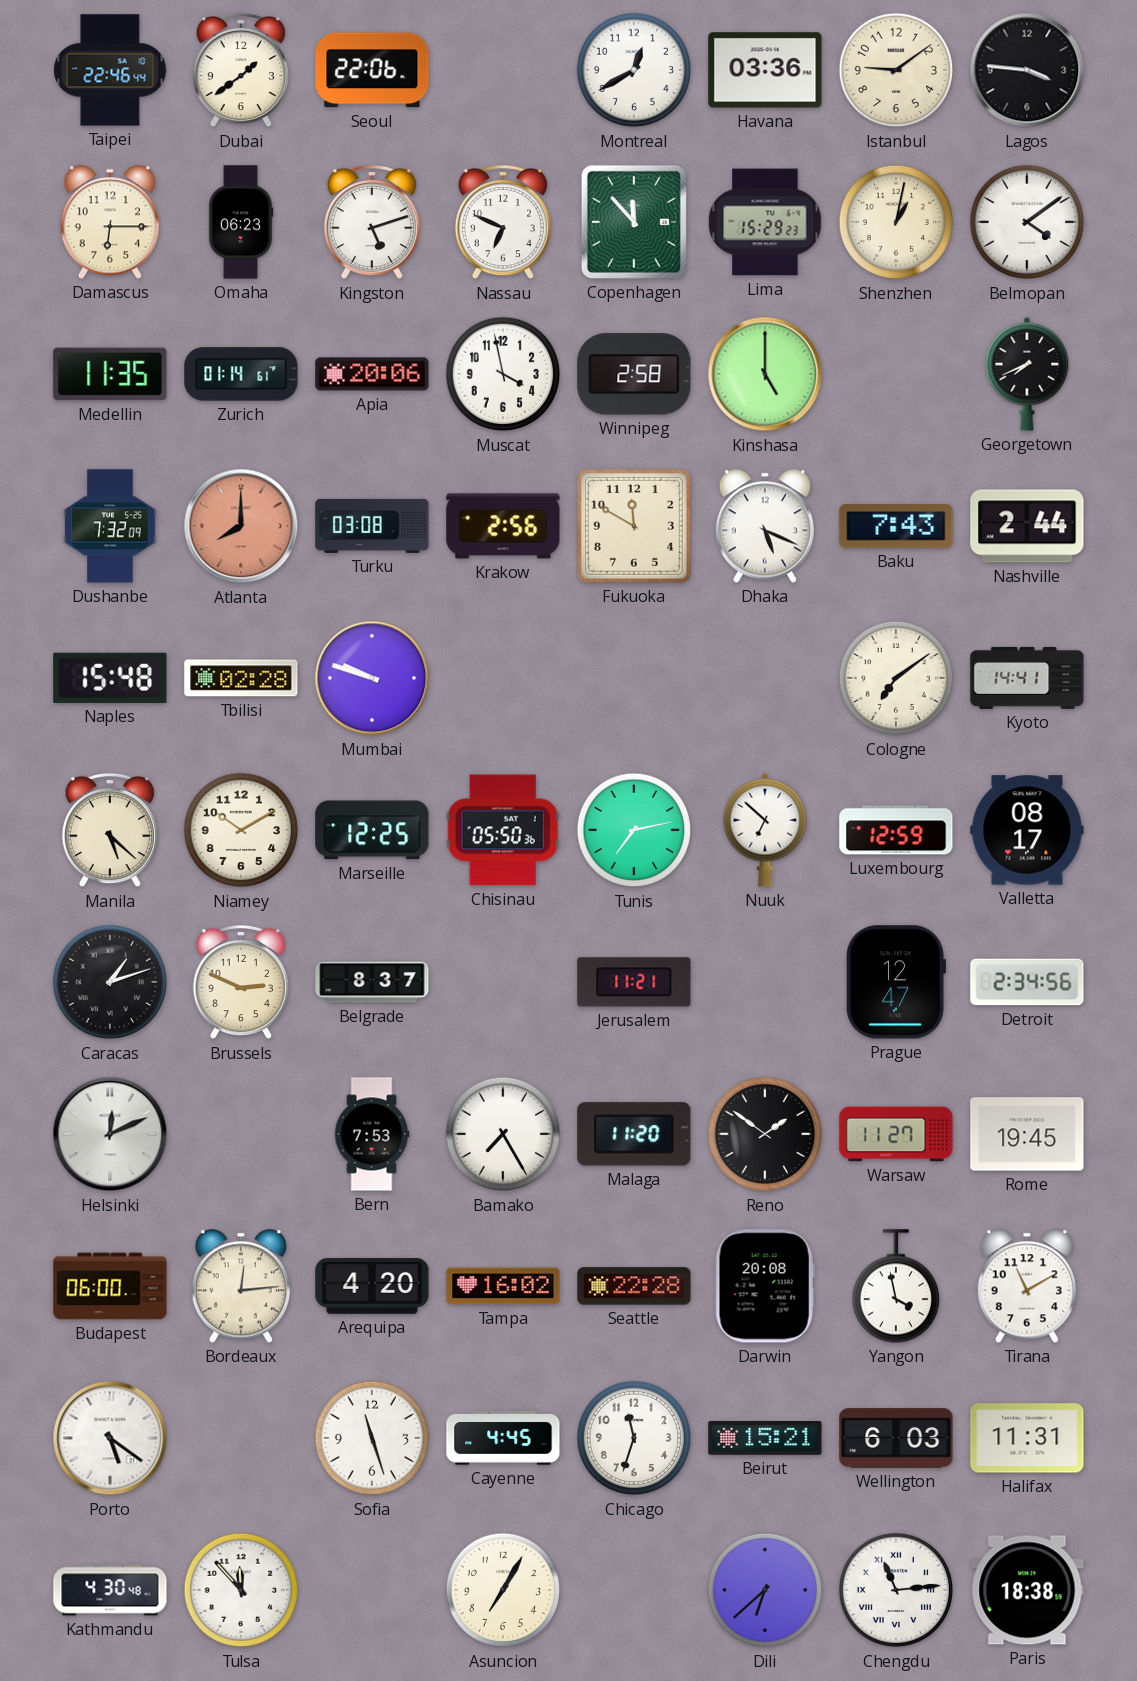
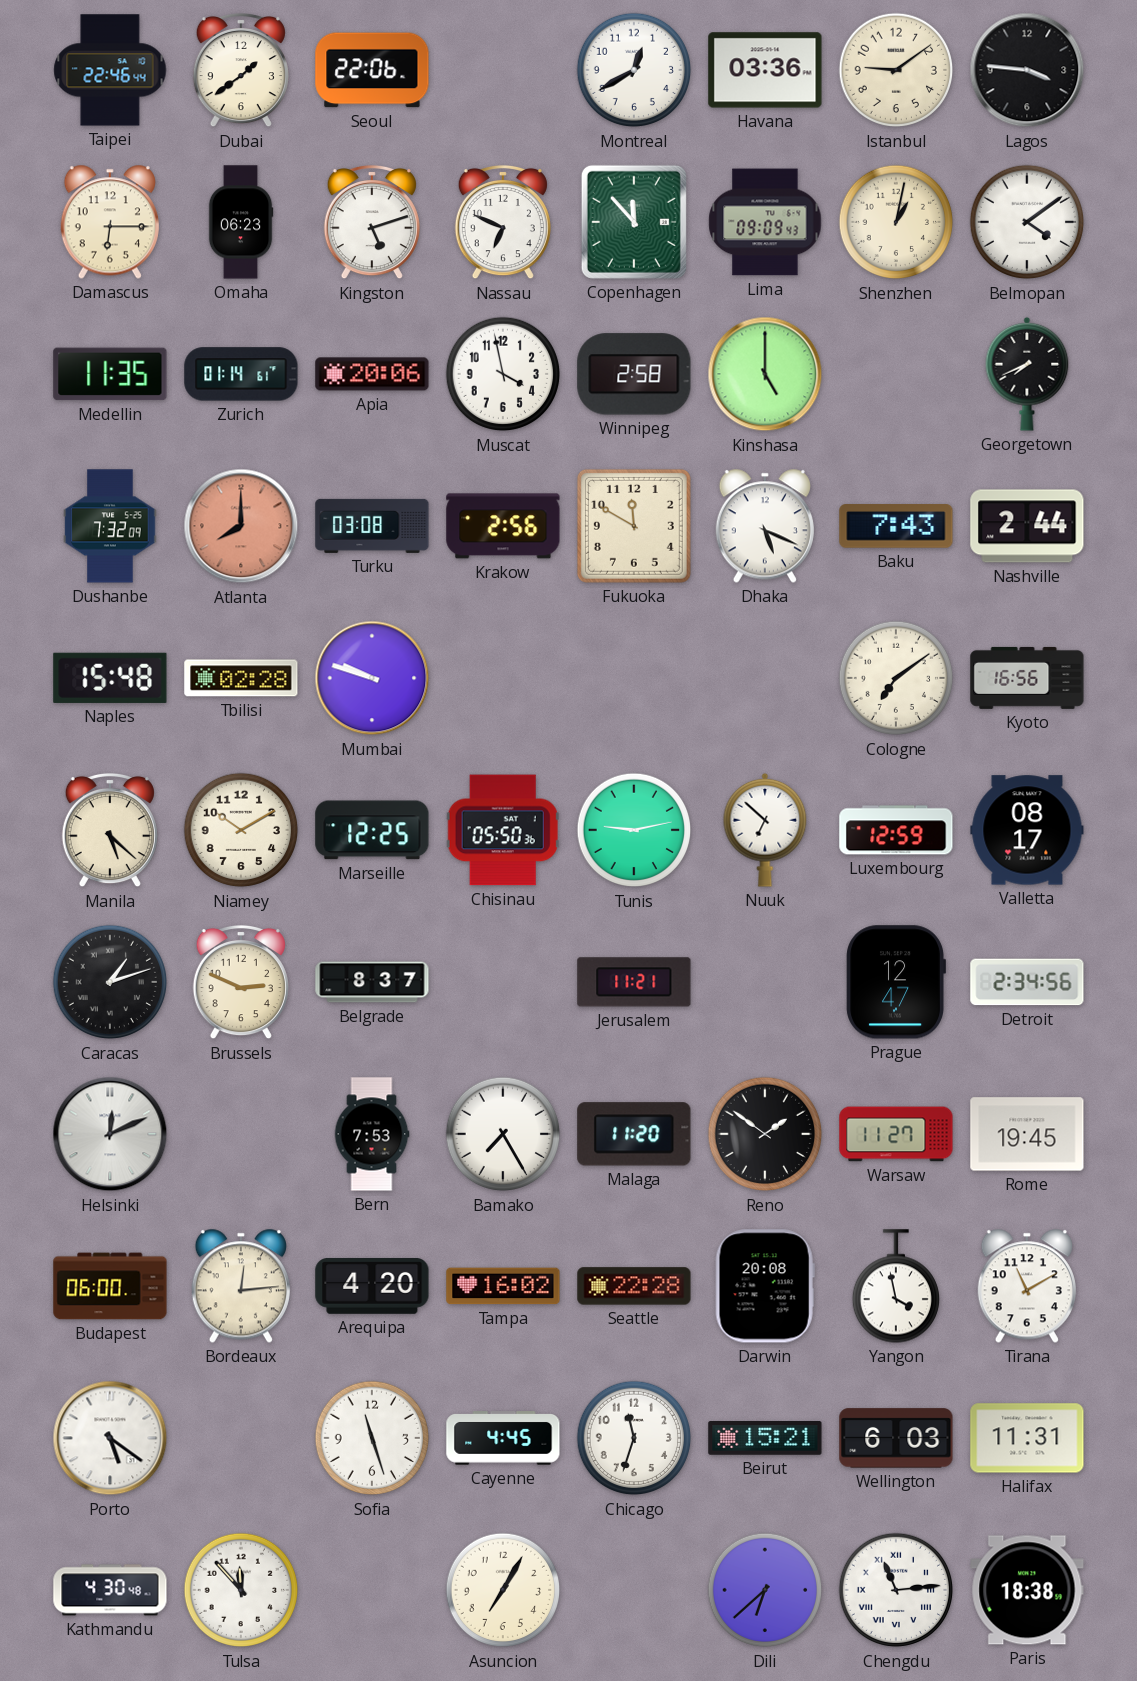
Lima: 15:29 -> 09:09 (765, 222)
Kyoto: 14:41 -> 16:56 (1027, 678)
Tunis: 7:13 -> 9:13 (634, 830)
